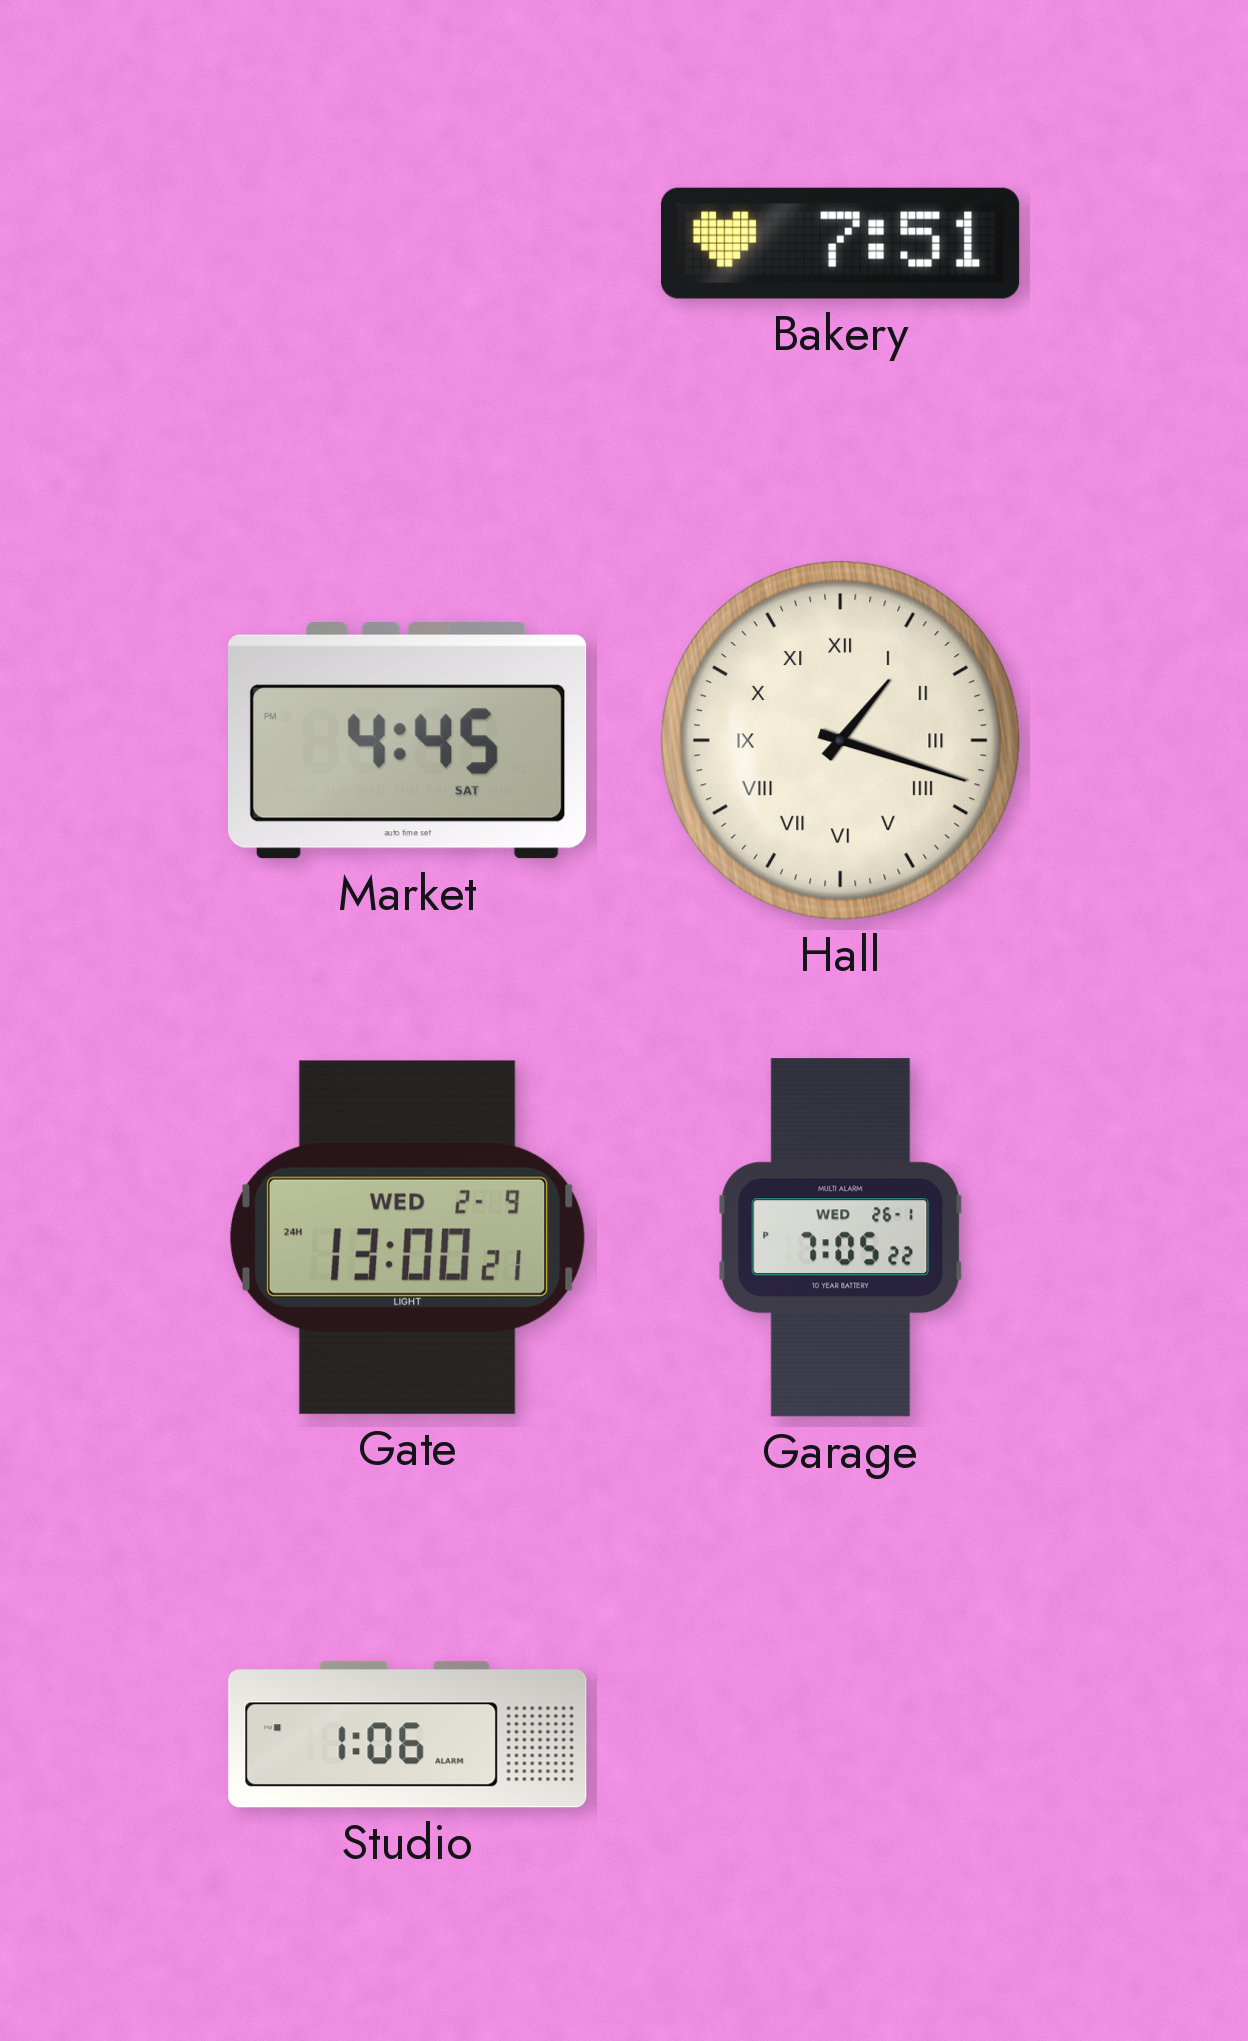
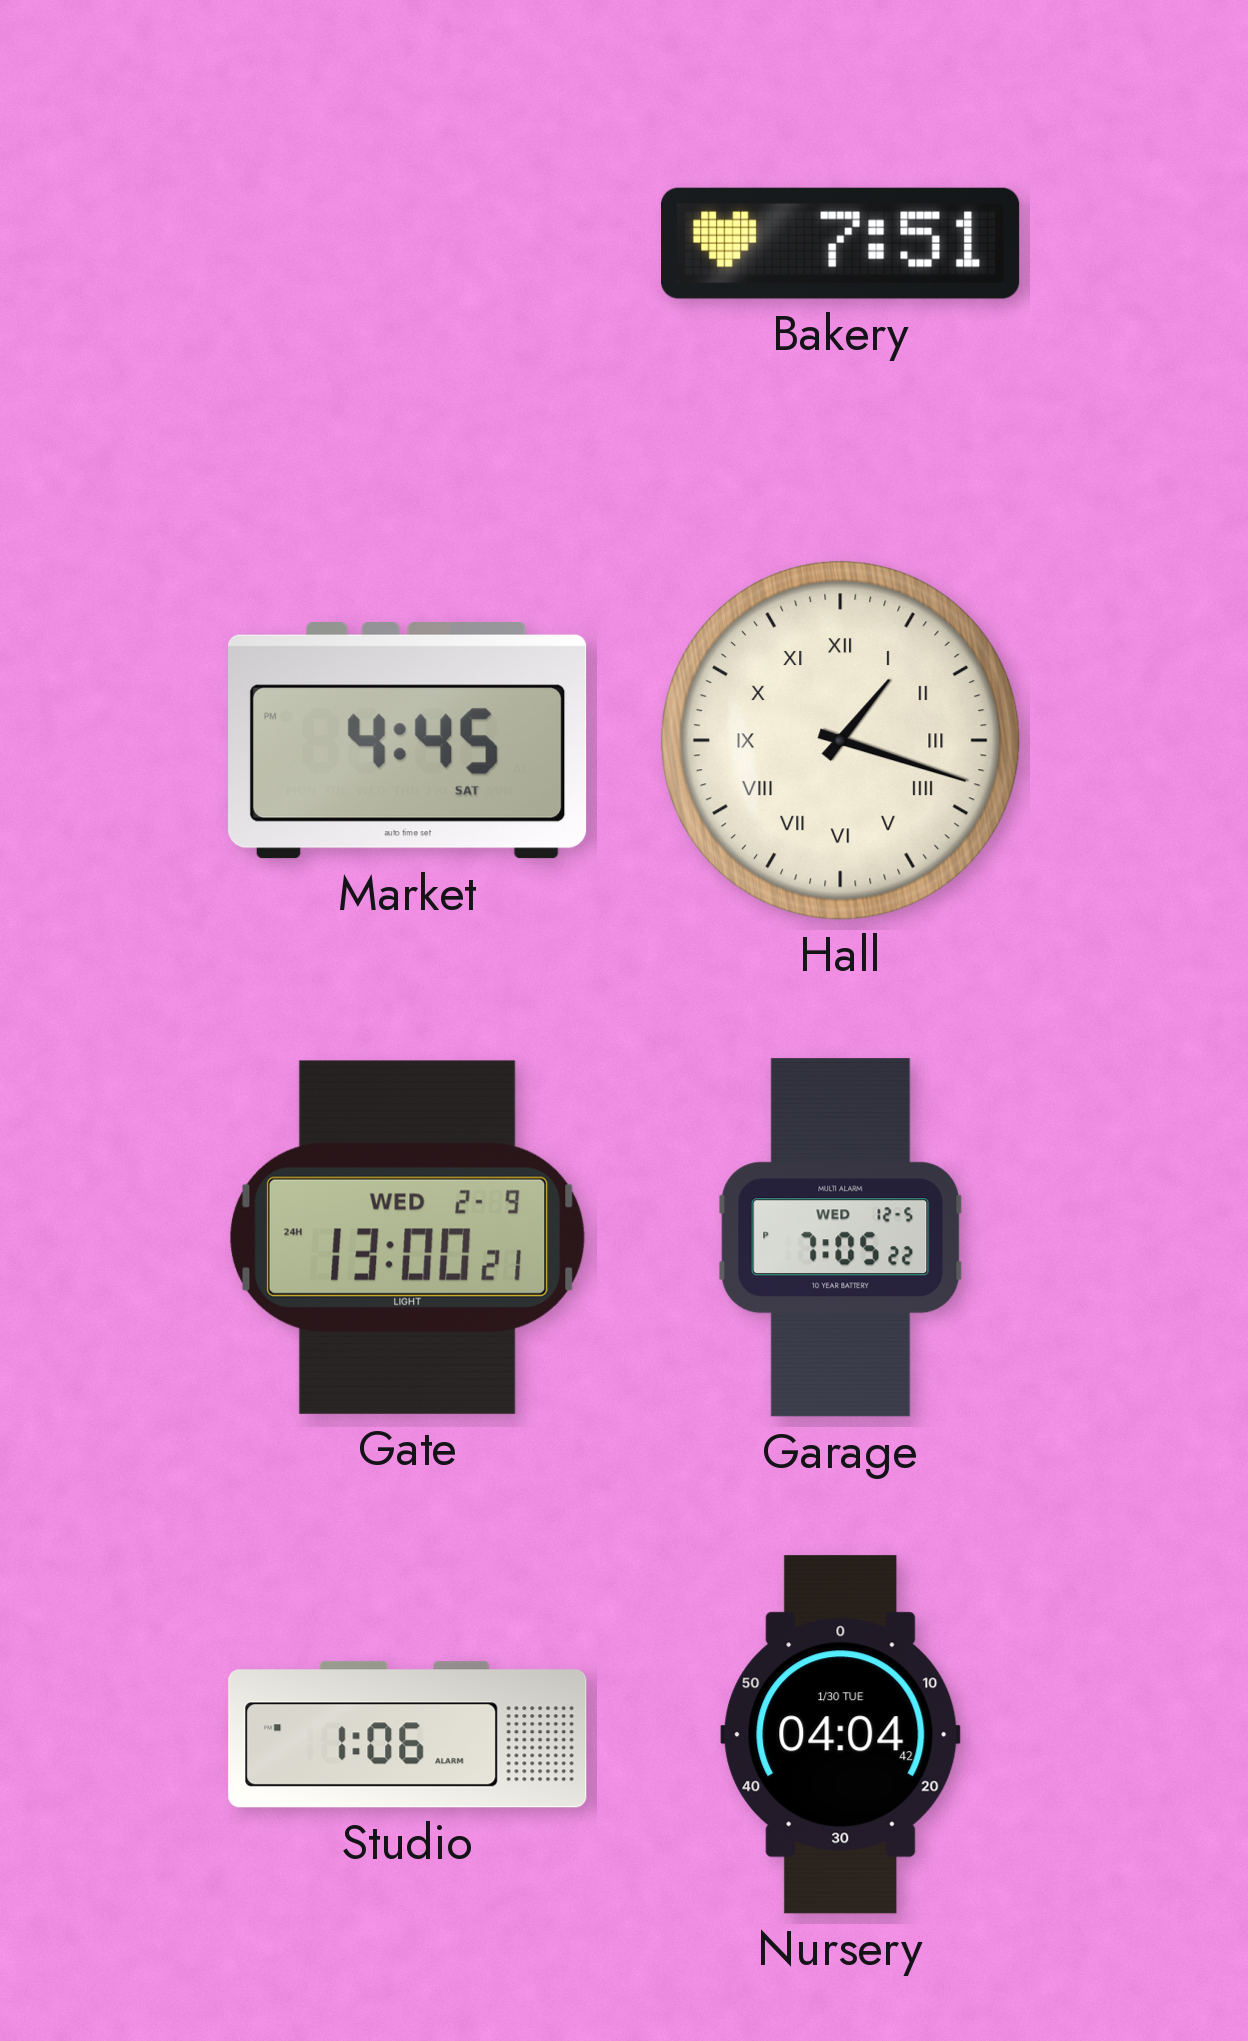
Garage date: WED 26-1 -> WED 12-5 (841, 1238)
Nursery: none -> 04:04 (841, 1735)
